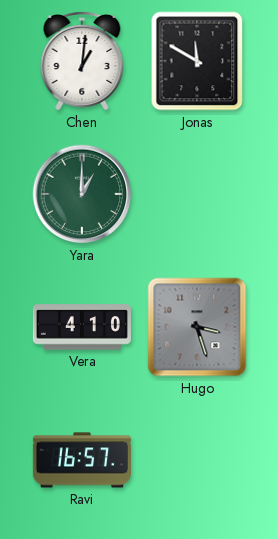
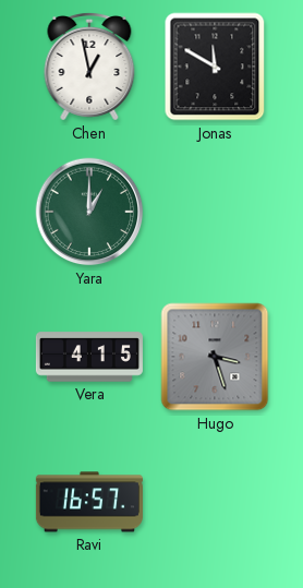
Chen: 1:01 -> 12:58 (89, 67)
Vera: 4:10 -> 4:15 (89, 357)
